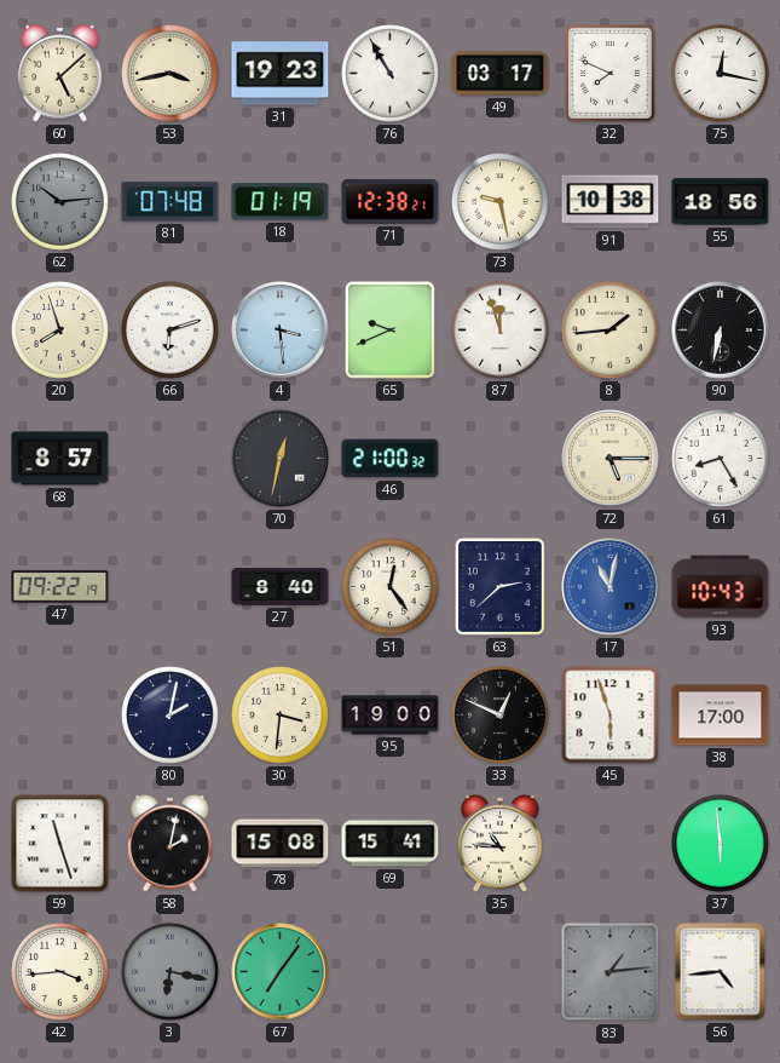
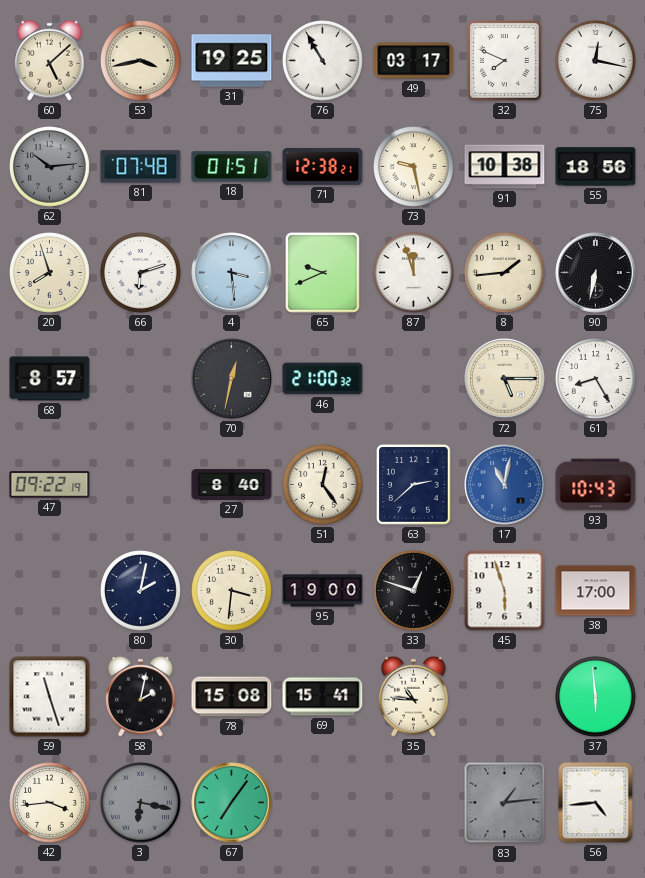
31: 19:23 -> 19:25 (232, 61)
18: 01:19 -> 01:51 (232, 167)
33: 12:49 -> 12:48 (414, 591)
